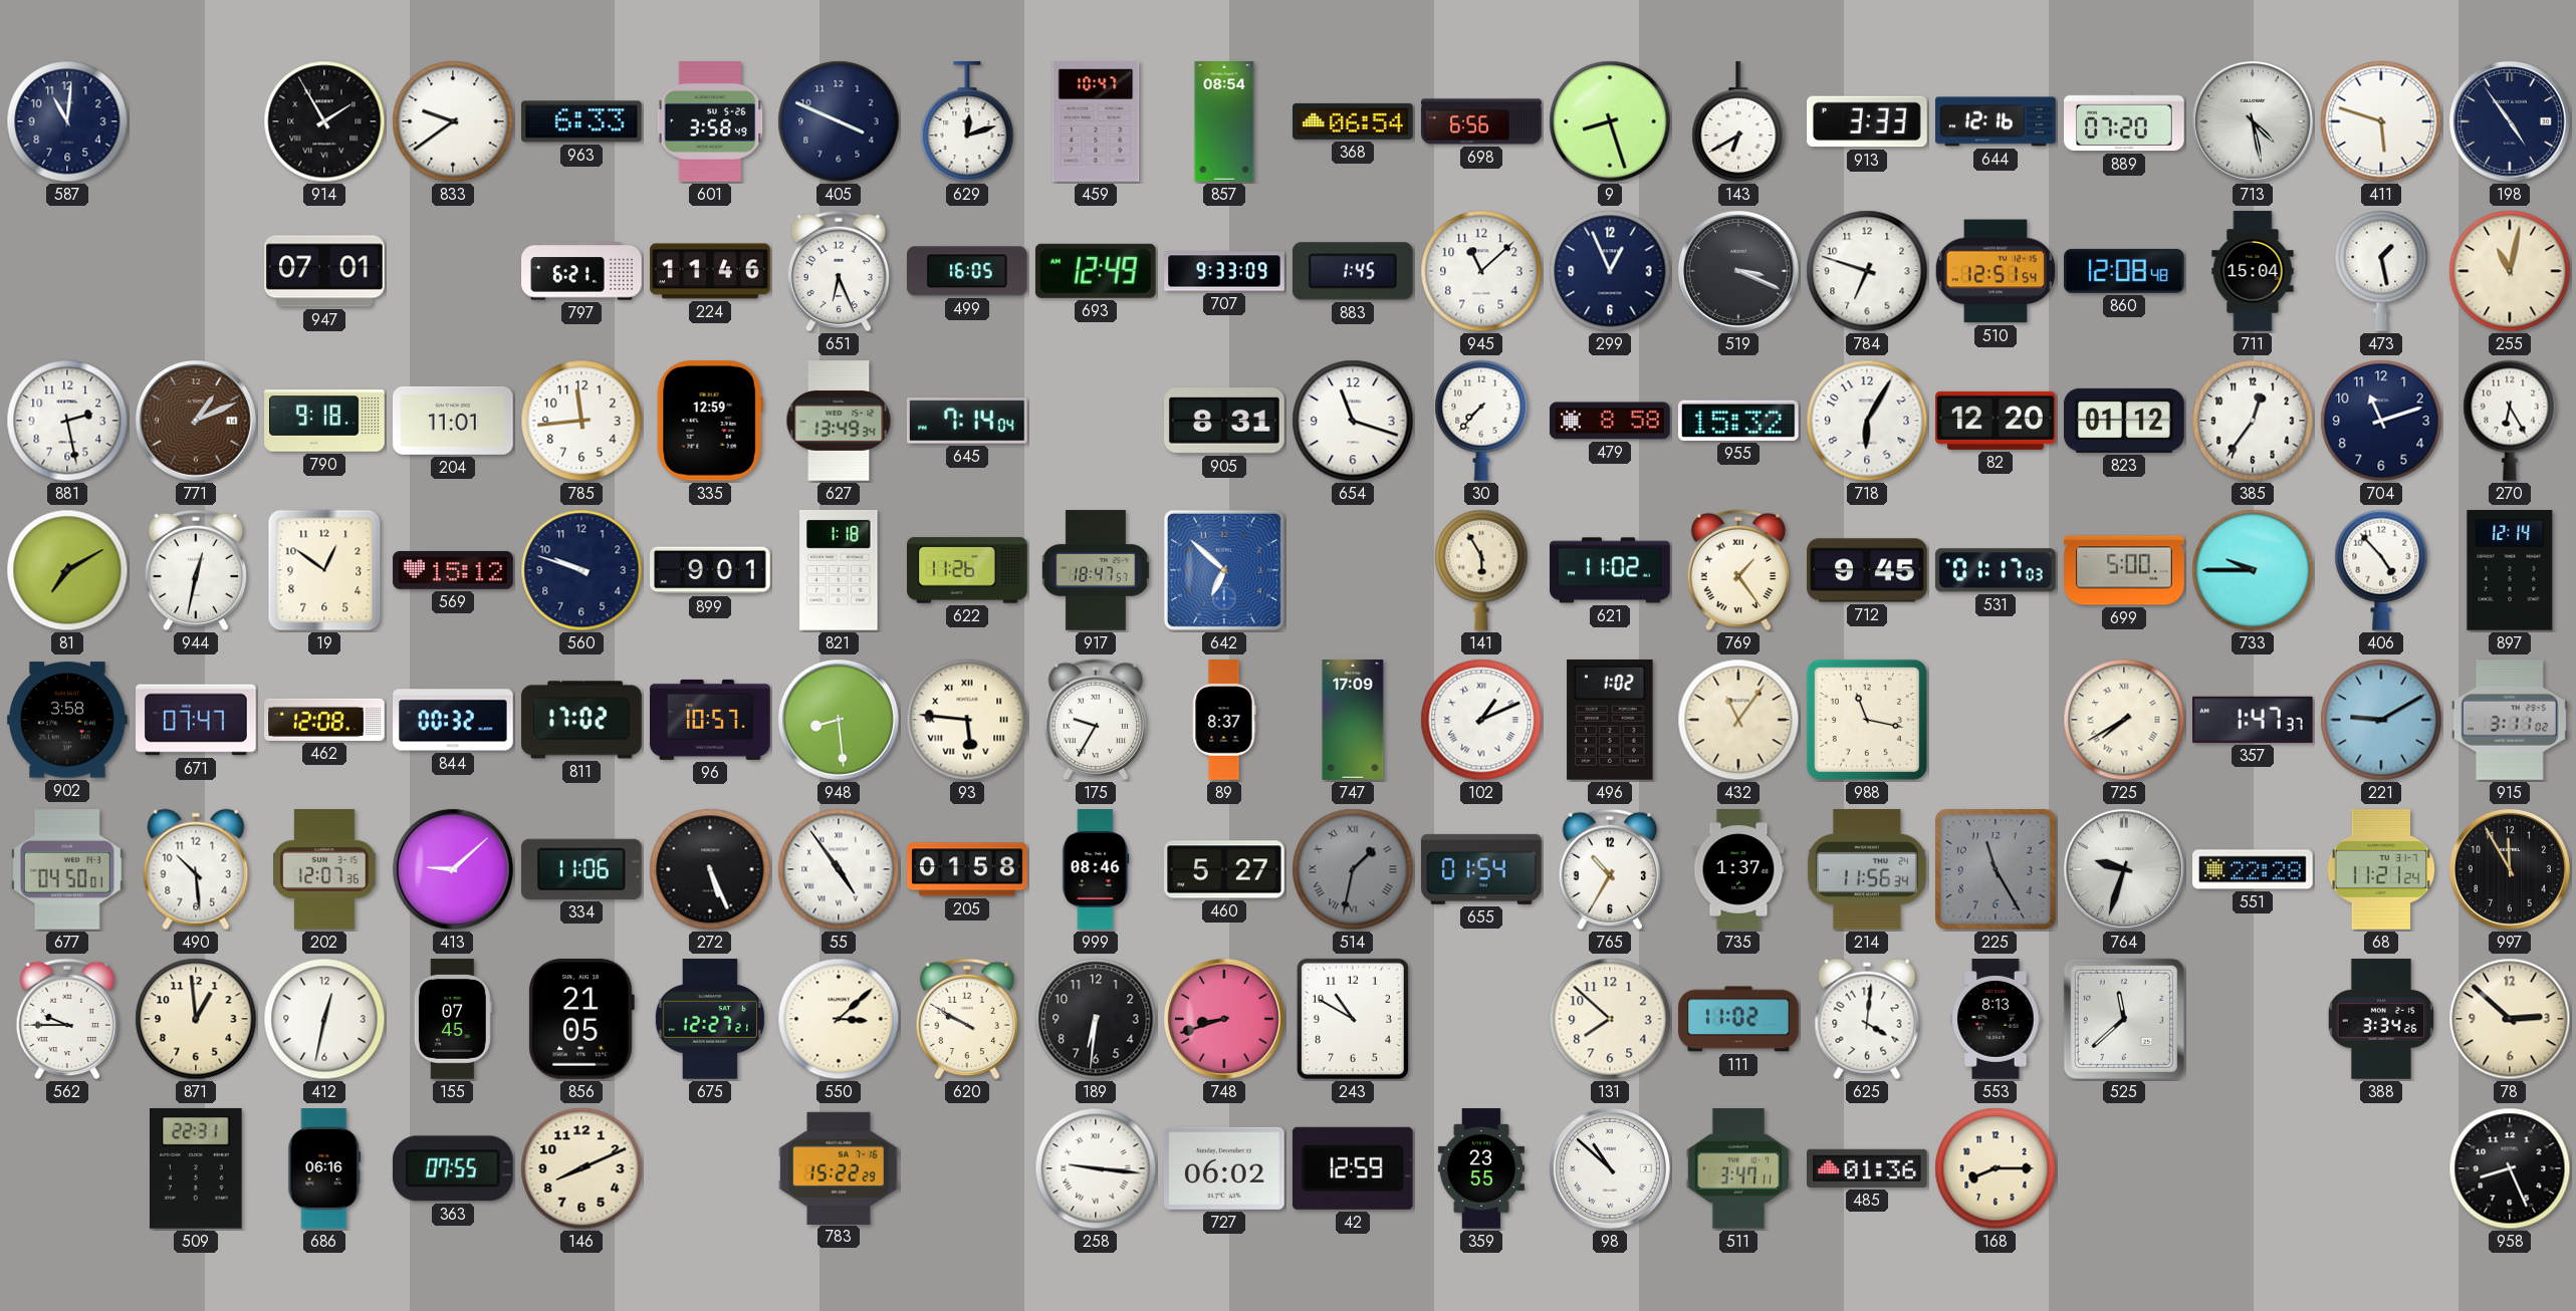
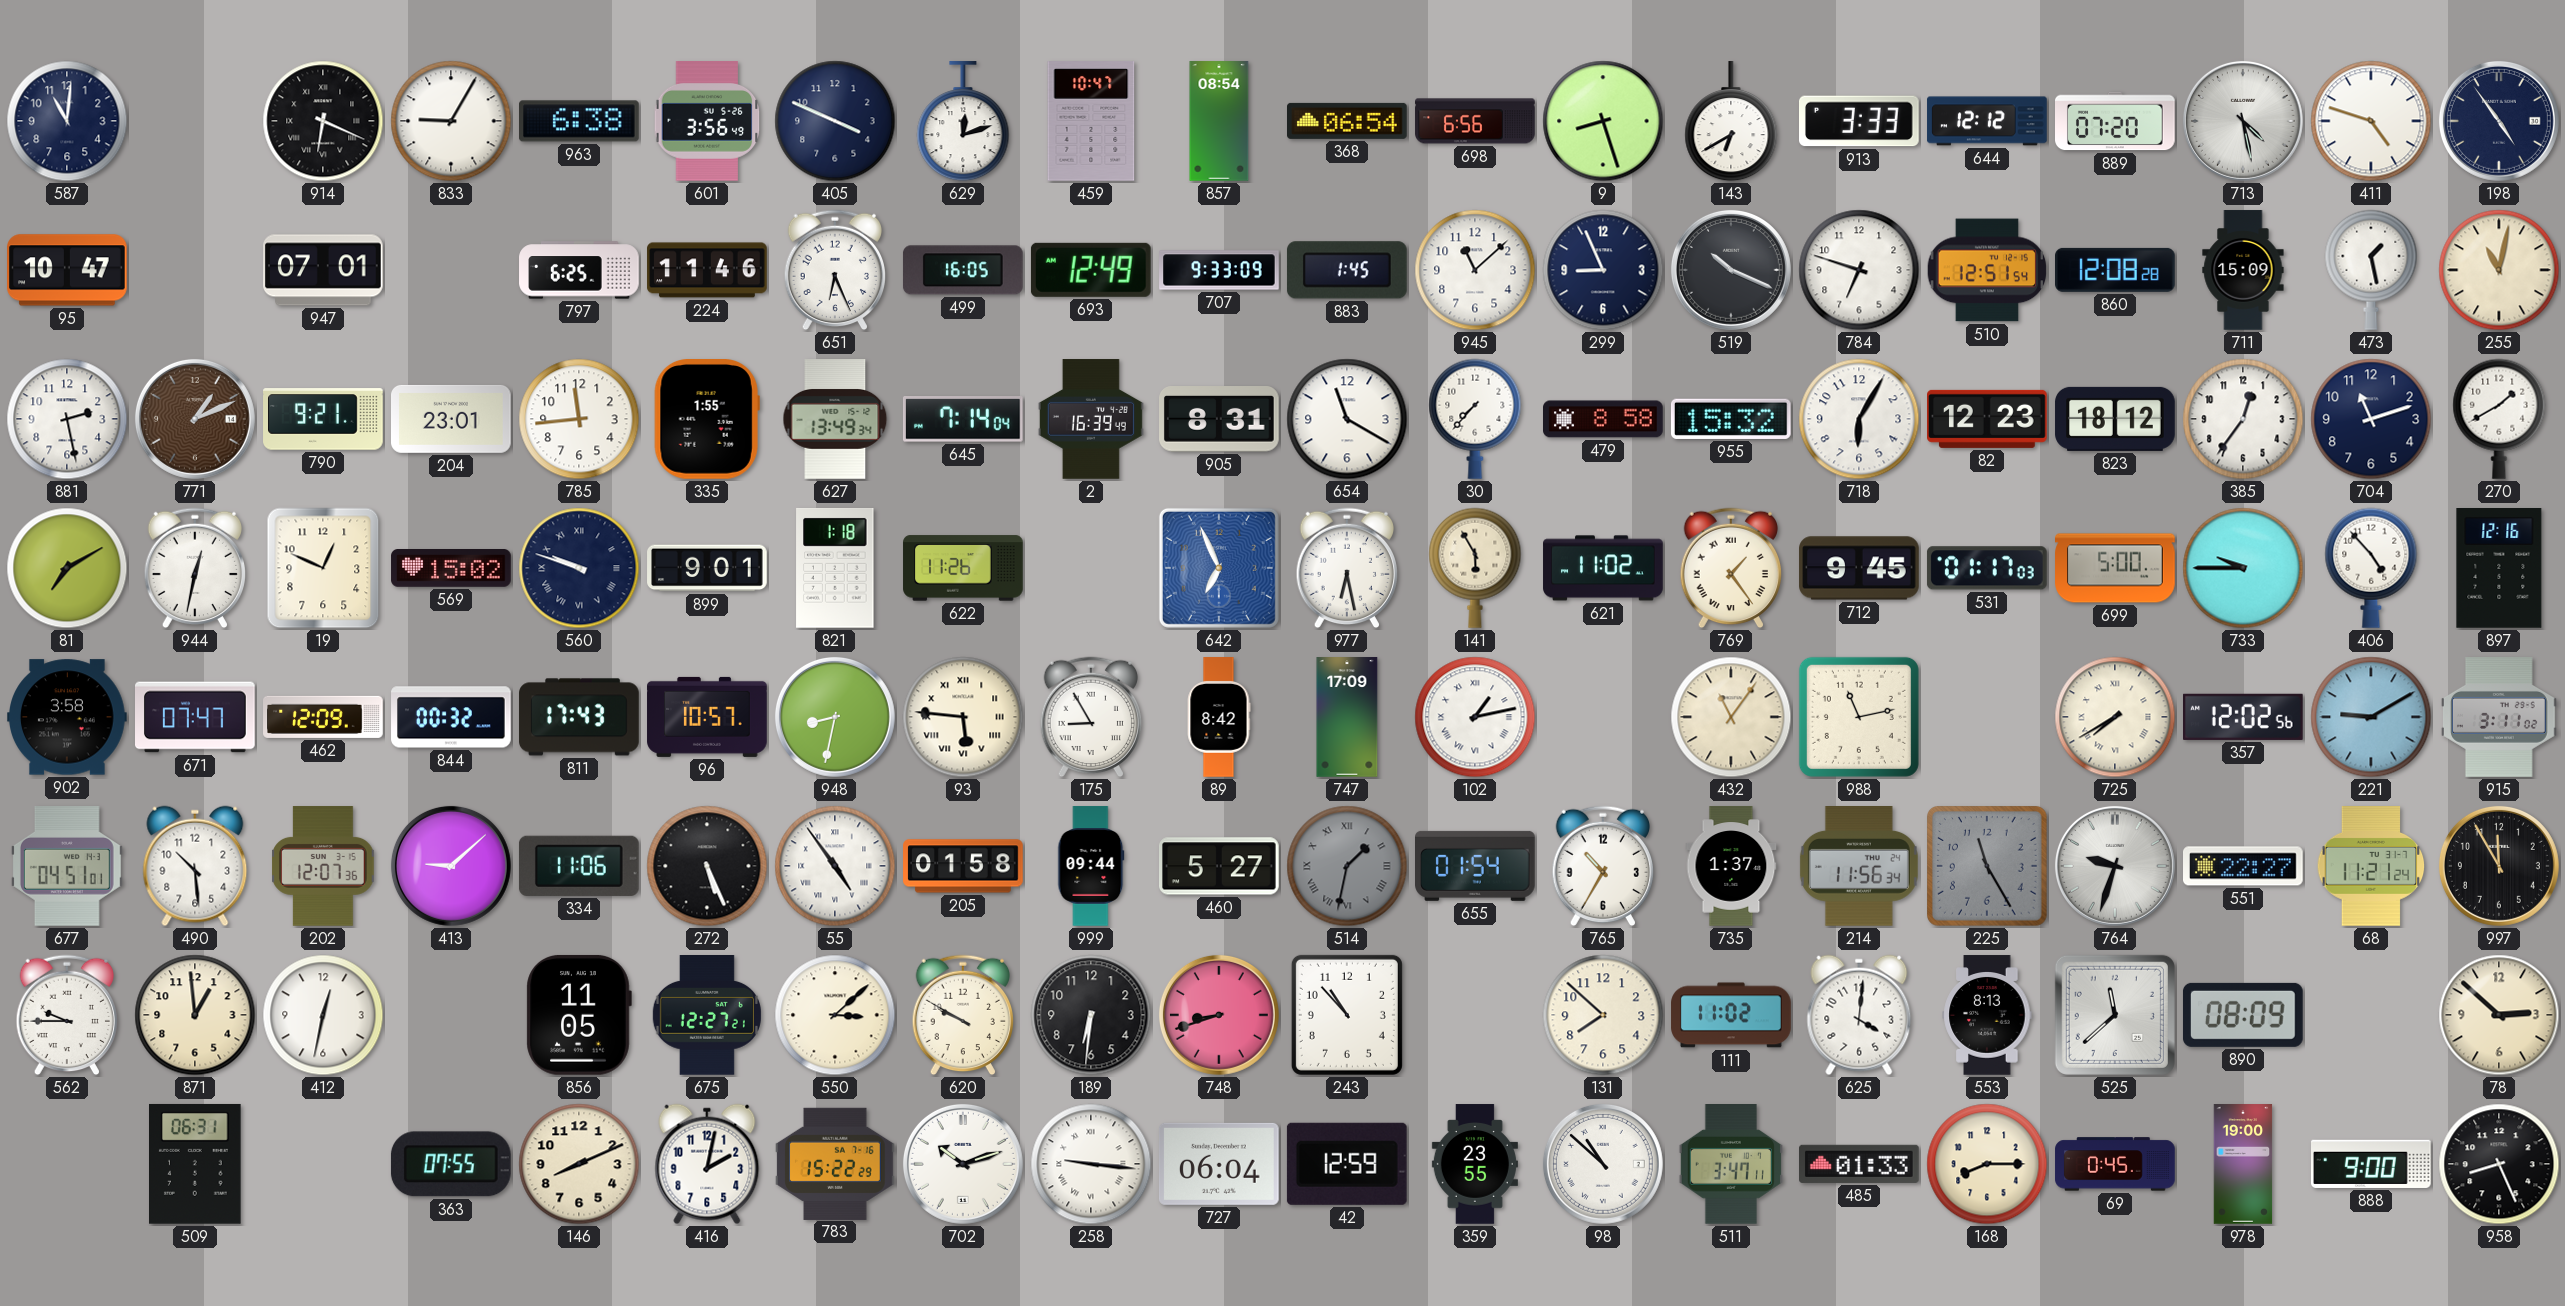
914: 1:55 -> 6:19 (323, 121)
833: 9:39 -> 9:05 (451, 121)
963: 6:33 -> 6:38 (580, 121)
601: 3:58 -> 3:56 (707, 122)
644: 12:16 -> 12:12 (1987, 121)
411: 5:48 -> 4:48 (2371, 121)
95: none -> 10:47 (68, 270)
797: 6:21 -> 6:25 (579, 270)
299: 12:56 -> 8:56 (1603, 270)
519: 3:19 -> 10:19 (1731, 270)
860: 12:08:48 -> 12:08:28 (2116, 270)
711: 15:04 -> 15:09 (2243, 270)
790: 9:18 -> 9:21 (323, 419)
204: 11:01 -> 23:01 (452, 419)
335: 12:59 -> 1:55 (707, 420)
2: none -> 16:39 (1091, 419)
654: 11:18 -> 11:20 (1347, 419)
82: 12:20 -> 12:23 (1988, 419)
823: 01:12 -> 18:12 (2115, 419)
270: 6:25 -> 1:40 (2499, 419)
19: 12:51 -> 12:49 (323, 568)
569: 15:12 -> 15:02 (451, 569)
560 numerals: Arabic -> Roman (579, 568)
917: 18:47 -> none (1097, 570)
642: 6:52 -> 6:56 (1219, 568)
977: none -> 6:28 (1346, 568)
897: 12:14 -> 12:16 (2499, 569)
462: 12:08 -> 12:09 (323, 717)
811: 17:02 -> 17:43 (579, 717)
948: 8:29 -> 8:32 (835, 717)
175: 9:35 -> 8:55 (1090, 717)
89: 8:37 -> 8:42 (1219, 717)
102: 1:11 -> 1:13 (1475, 717)
496: 1:02 -> none (1610, 720)
988: 11:17 -> 11:13 (1859, 717)
357: 1:47 -> 12:02 (2244, 717)
677: 04:50 -> 04:51 (67, 867)
999: 08:46 -> 09:44 (1091, 866)
551: 22:28 -> 22:27 (2244, 866)
155: 07:45 -> none (453, 1019)
856: 21:05 -> 11:05 (579, 1015)
243: 10:50 -> 10:53 (1347, 1015)
890: none -> 08:09 (2243, 1015)
388: 3:34 -> none (2381, 1019)
509: 22:31 -> 06:31 (196, 1164)
686: 06:16 -> none (324, 1168)
416: none -> 2:02 (707, 1164)
702: none -> 10:12 (963, 1164)
727: 06:02 -> 06:04 (1219, 1164)
485: 01:36 -> 01:33 (1860, 1164)
69: none -> 0:45 (2115, 1164)
978: none -> 19:00 (2243, 1164)
888: none -> 9:00 (2372, 1164)
